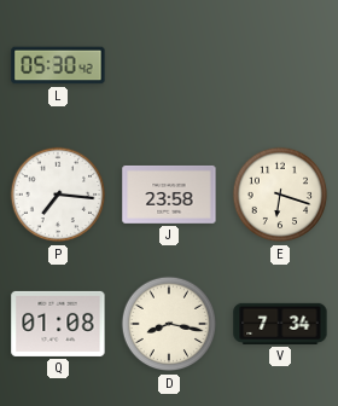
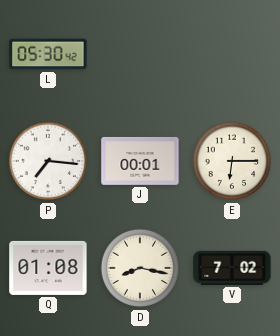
J: 23:58 -> 00:01 (140, 161)
E: 6:18 -> 6:15 (232, 161)
V: 7:34 -> 7:02 (232, 268)
